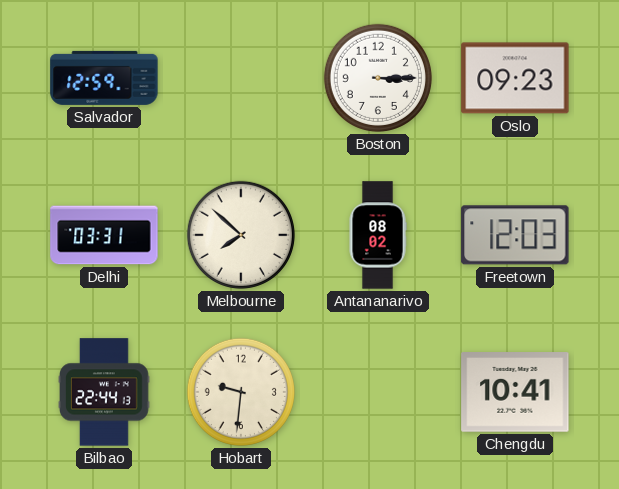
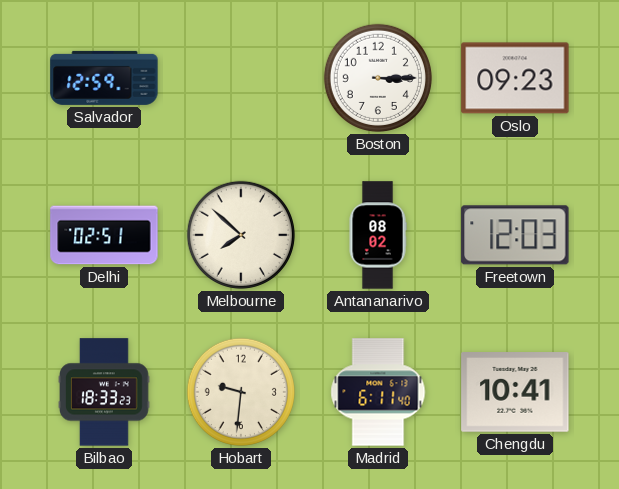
Delhi: 03:31 -> 02:51 (104, 235)
Bilbao: 22:44 -> 18:33 (105, 392)
Madrid: none -> 6:11 (378, 392)
